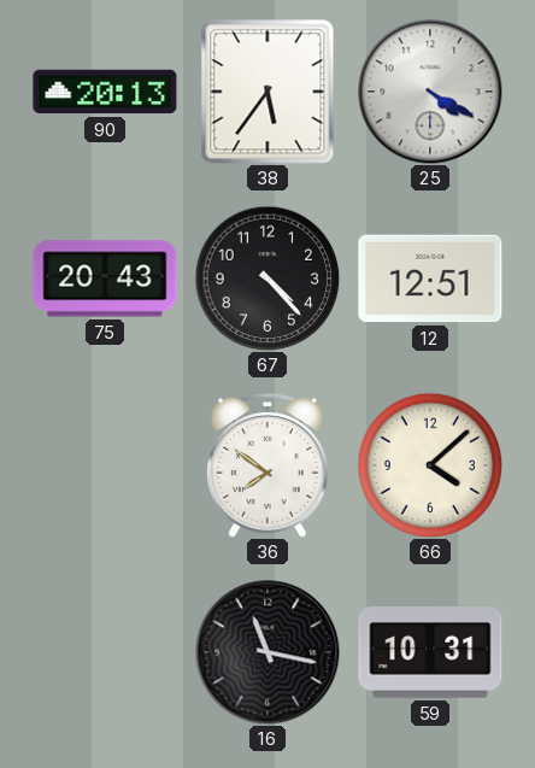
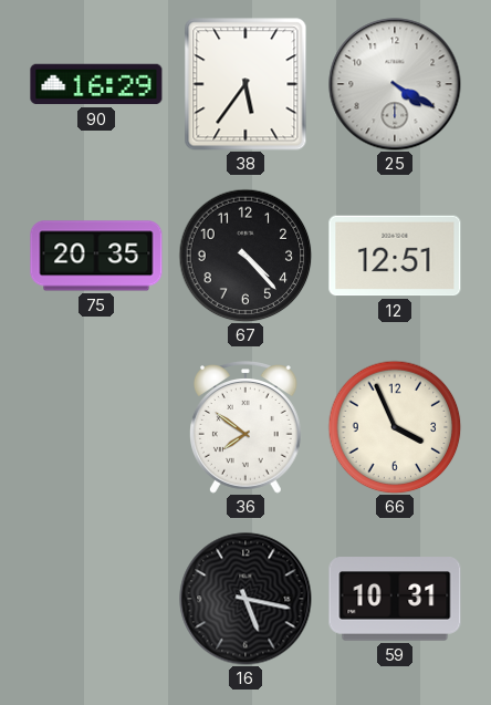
90: 20:13 -> 16:29 (96, 84)
75: 20:43 -> 20:35 (96, 256)
66: 4:08 -> 3:56 (395, 427)
16: 11:17 -> 5:17 (245, 599)
